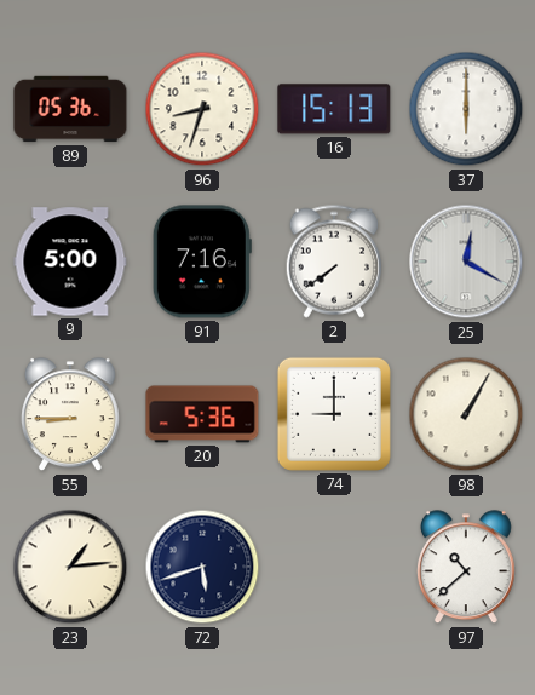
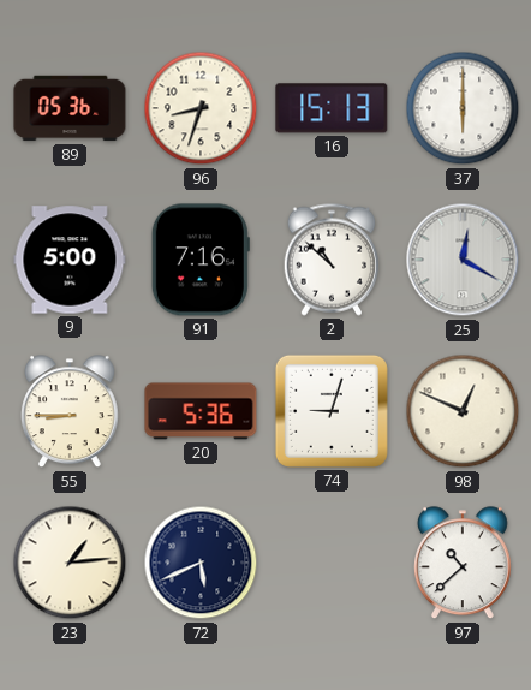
2: 7:39 -> 10:52 (332, 260)
74: 9:00 -> 9:03 (332, 411)
98: 1:05 -> 12:49 (463, 411)
72: 5:42 -> 5:41 (201, 563)
